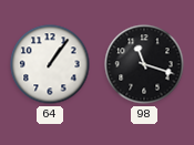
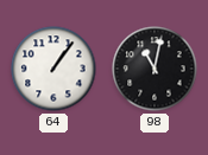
98: 11:18 -> 11:02 (155, 69)
